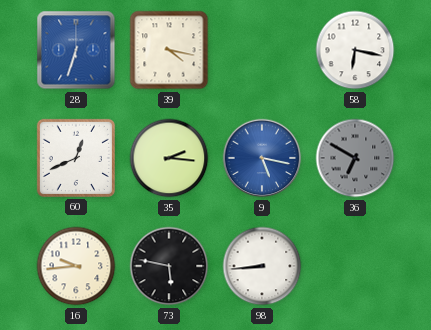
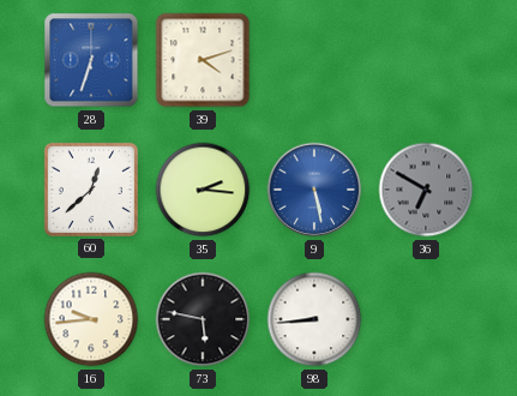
39: 4:17 -> 4:12 (203, 60)
58: 6:17 -> none (355, 50)
60: 12:41 -> 12:38 (91, 190)
9: 5:17 -> 5:28 (314, 190)
